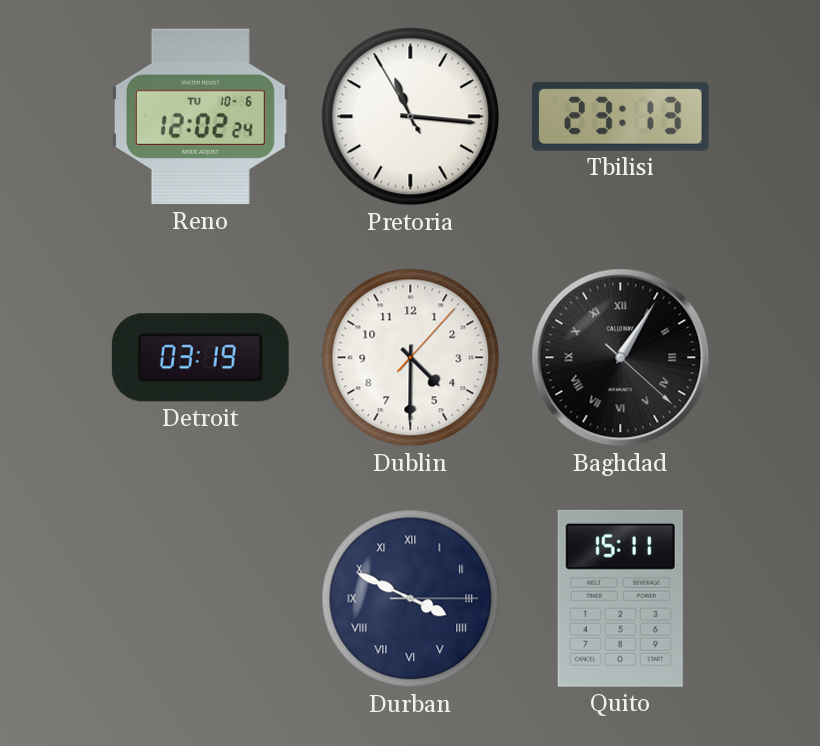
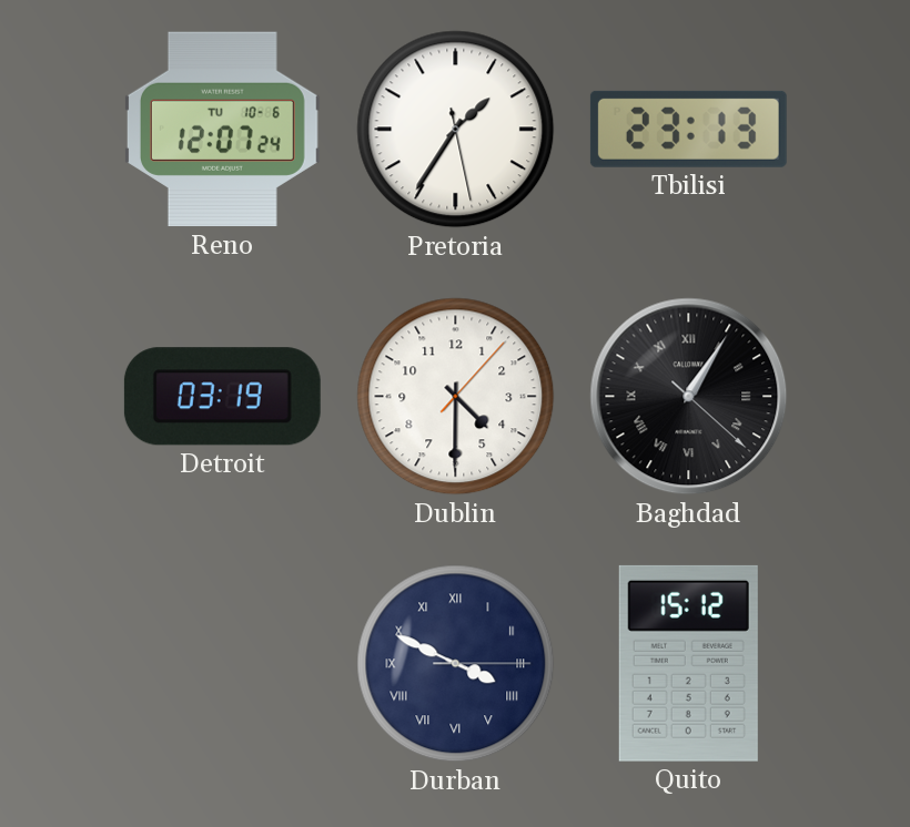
Reno: 12:02 -> 12:07 (222, 130)
Pretoria: 11:15 -> 1:35 (456, 130)
Quito: 15:11 -> 15:12 (688, 663)
